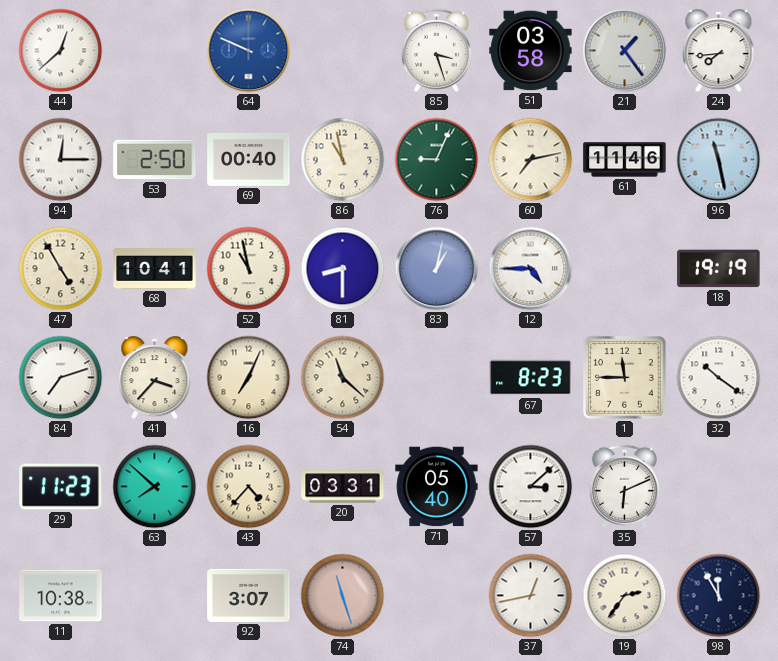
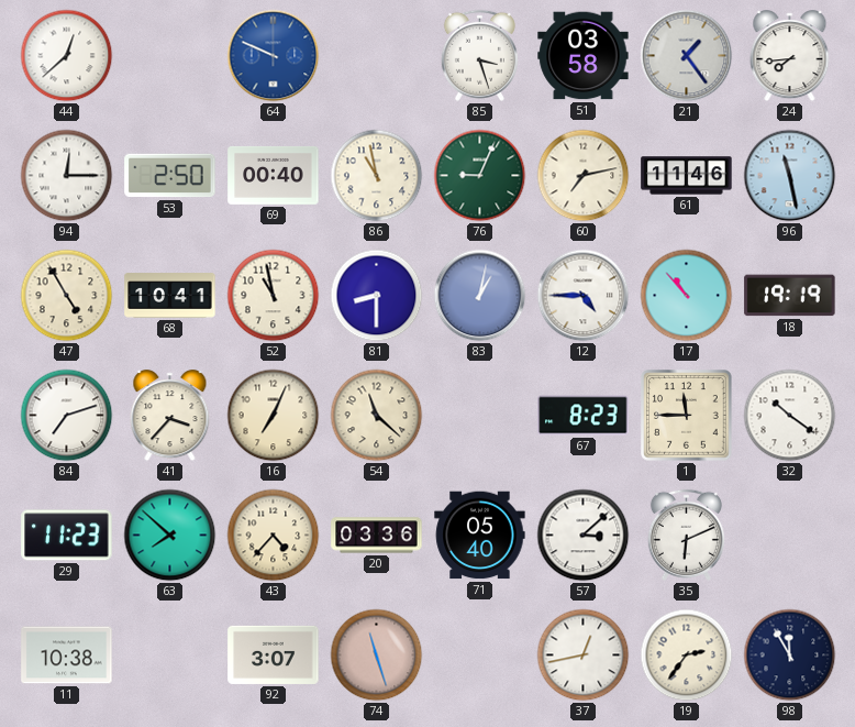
17: none -> 10:53 (687, 296)
20: 03:31 -> 03:36 (377, 536)
